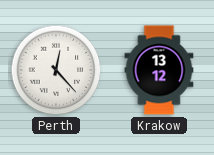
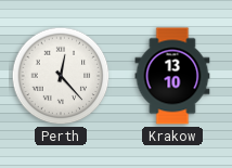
Krakow: 13:12 -> 13:10 (172, 76)
